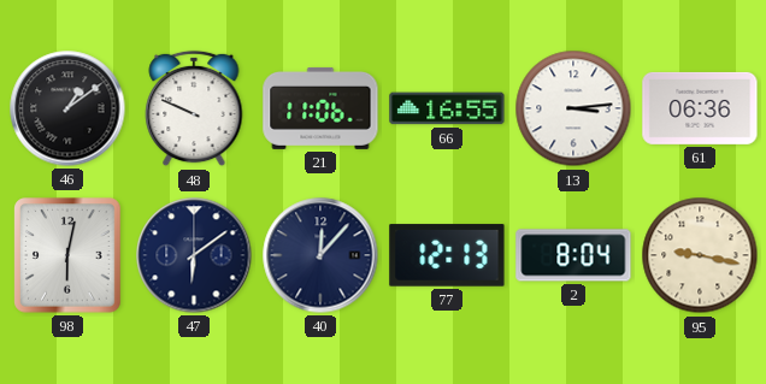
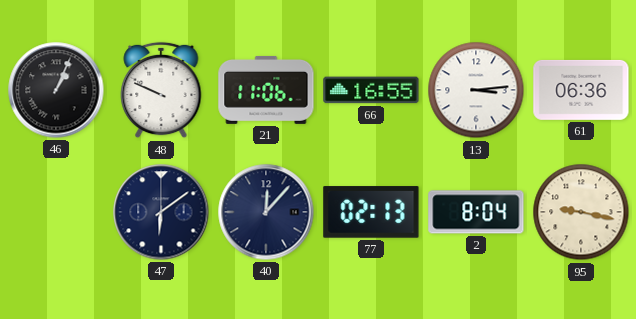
46: 1:09 -> 1:04 (56, 90)
98: 6:02 -> none (67, 255)
77: 12:13 -> 02:13 (371, 212)
